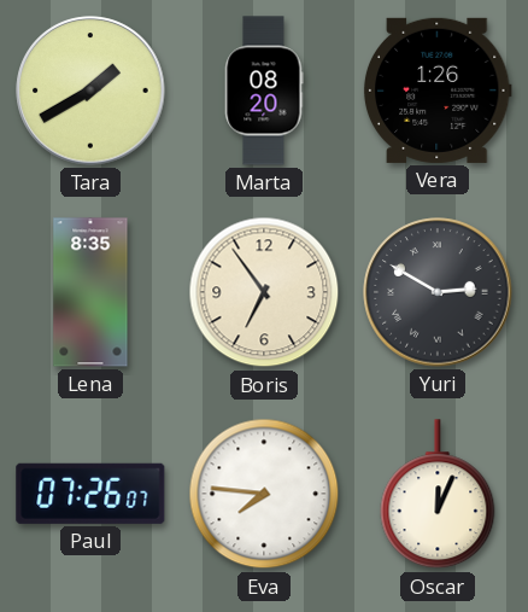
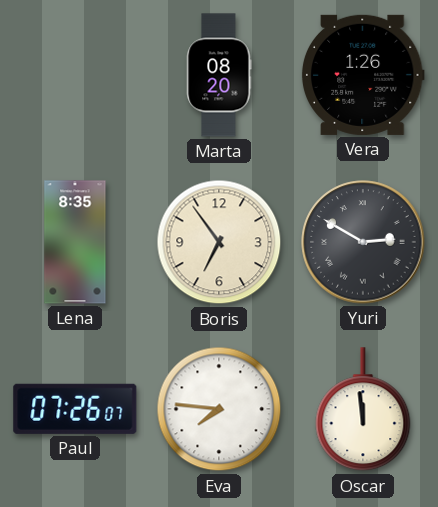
Tara: 1:40 -> none (90, 91)
Oscar: 12:04 -> 11:59 (363, 410)
